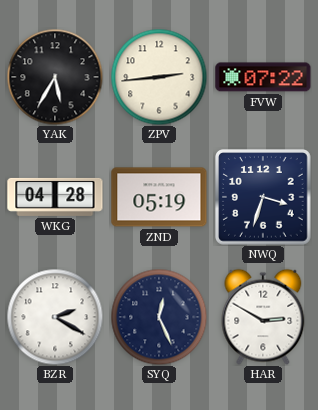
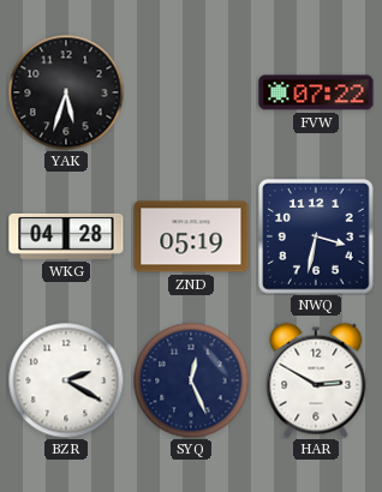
YAK: 5:35 -> 5:33 (66, 92)
ZPV: 2:44 -> none (159, 77)
NWQ: 3:33 -> 3:32 (316, 236)
